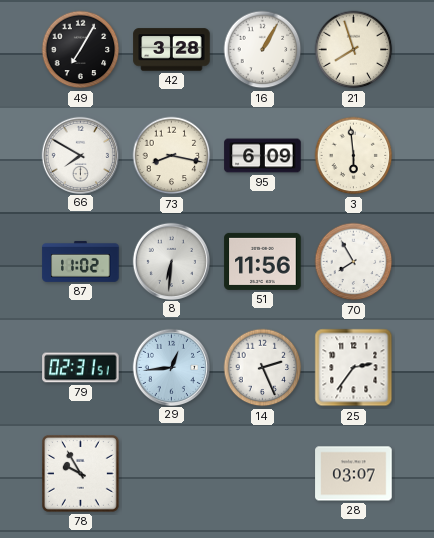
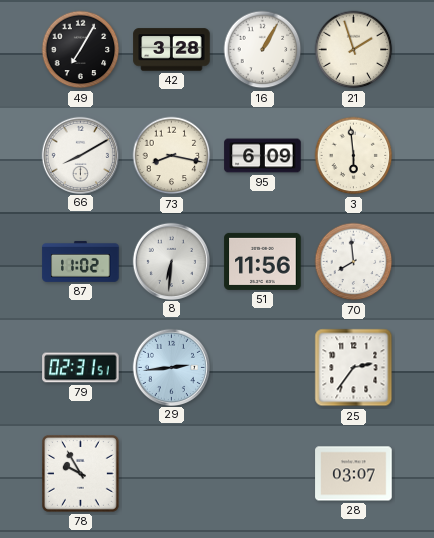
21: 7:57 -> 1:57 (354, 50)
66: 7:50 -> 8:10 (80, 155)
70: 7:55 -> 7:59 (354, 262)
29: 12:44 -> 2:44 (171, 367)
14: 2:26 -> none (263, 368)
